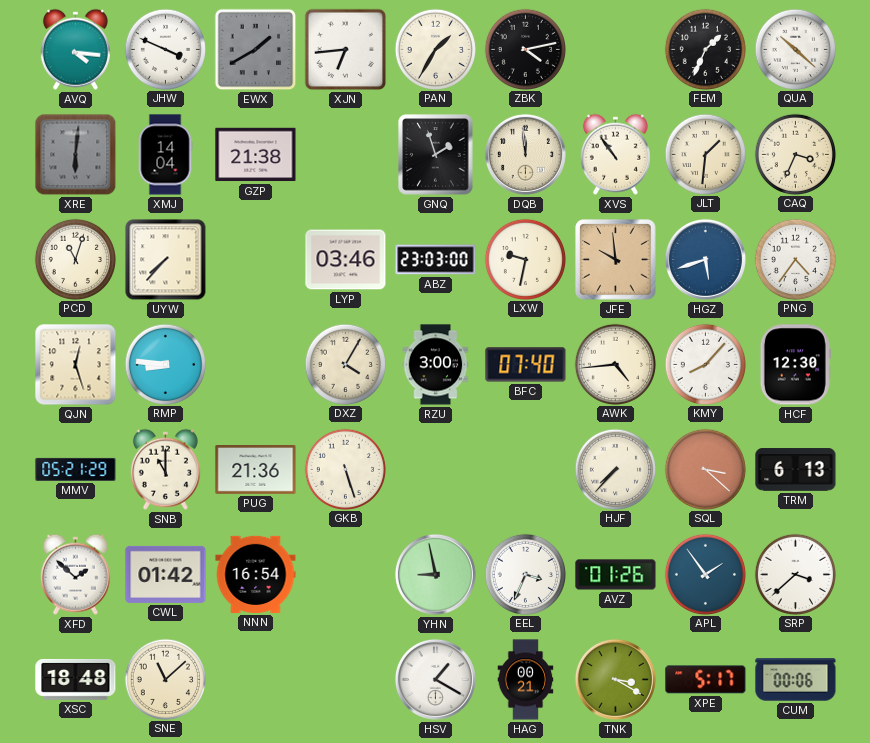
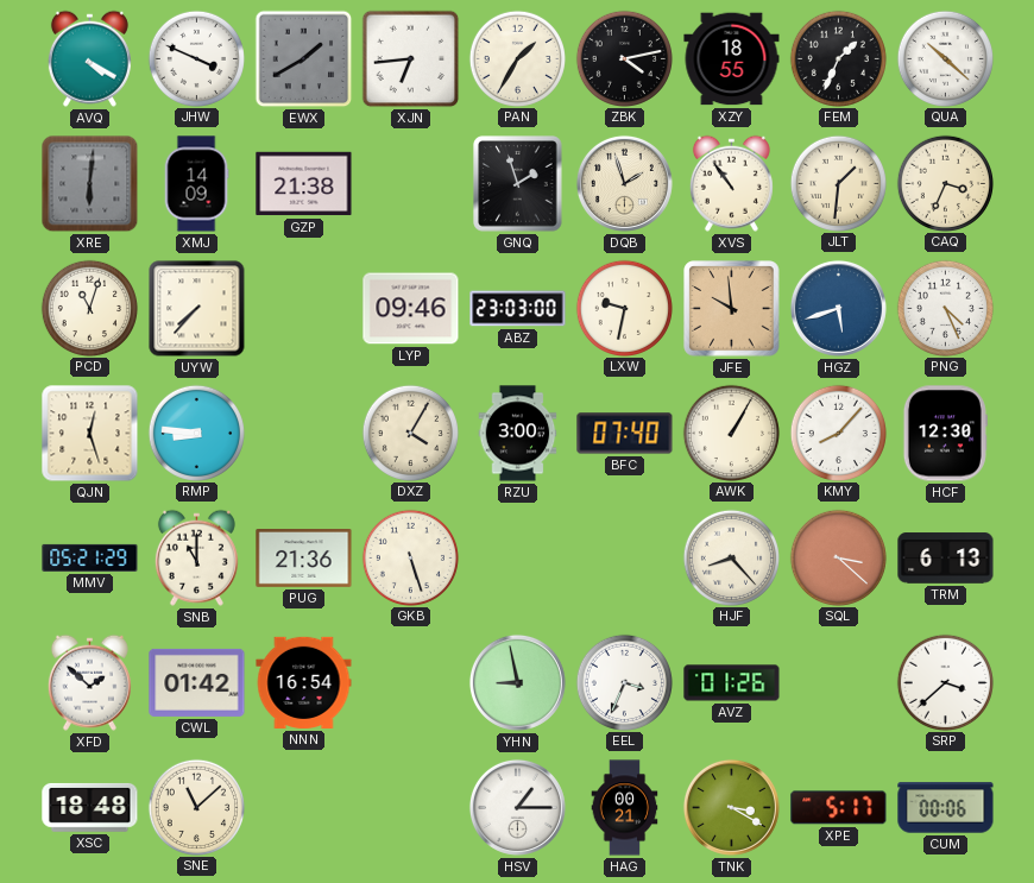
AVQ: 4:16 -> 4:20 (89, 58)
XZY: none -> 18:55 (732, 59)
XMJ: 14:04 -> 14:09 (196, 184)
DQB: 11:59 -> 1:57 (624, 183)
LYP: 03:46 -> 09:46 (411, 309)
PNG: 4:36 -> 4:26 (945, 308)
AWK: 4:44 -> 1:05 (731, 433)
HJF: 7:37 -> 8:23 (731, 557)
APL: 1:54 -> none (705, 574)
HSV: 1:20 -> 1:15 (517, 807)
